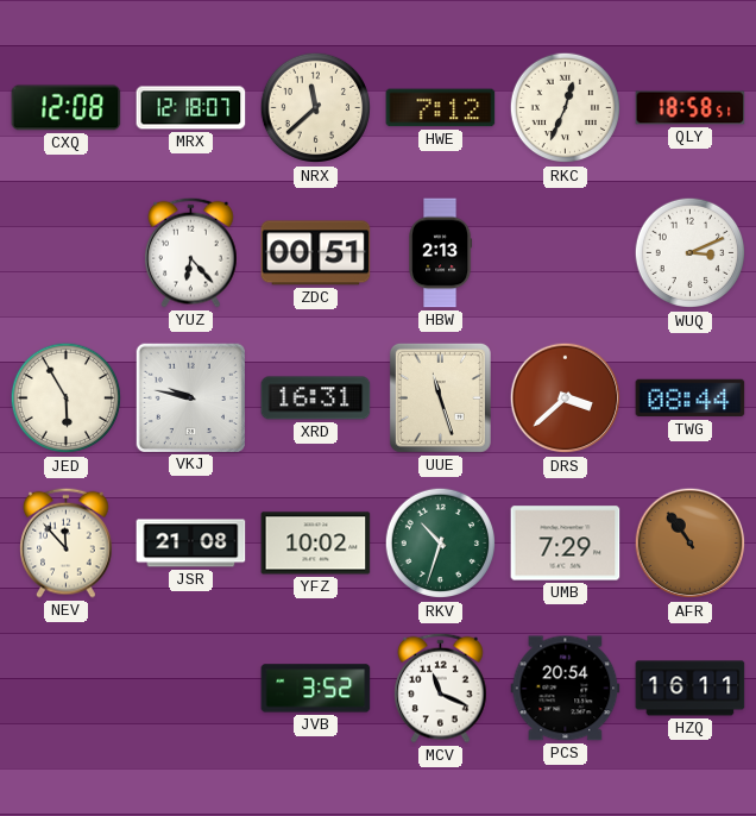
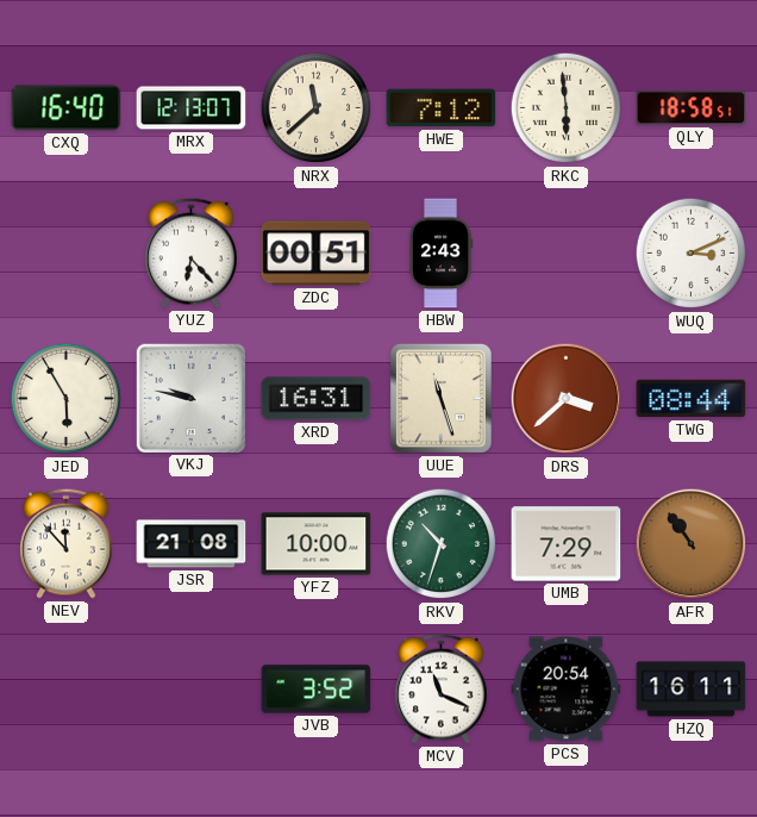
CXQ: 12:08 -> 16:40 (67, 108)
MRX: 12:18 -> 12:13 (192, 108)
RKC: 12:34 -> 5:59 (567, 108)
HBW: 2:13 -> 2:43 (442, 254)
YFZ: 10:02 -> 10:00 (317, 544)
